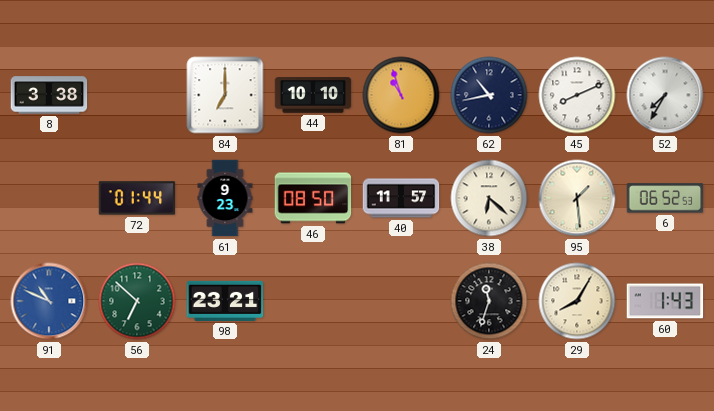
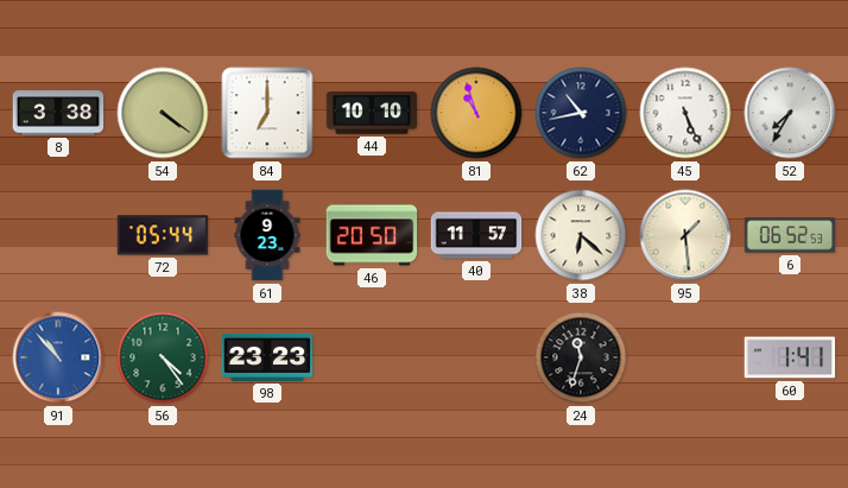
54: none -> 4:21 (163, 113)
45: 8:11 -> 5:26 (685, 113)
72: 01:44 -> 05:44 (163, 235)
46: 08:50 -> 20:50 (372, 235)
91: 10:49 -> 10:53 (58, 357)
56: 6:52 -> 4:24 (163, 357)
98: 23:21 -> 23:23 (267, 357)
29: 8:05 -> none (577, 301)
60: 1:43 -> 1:41 (790, 357)
